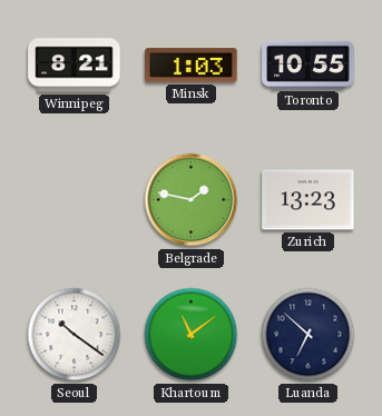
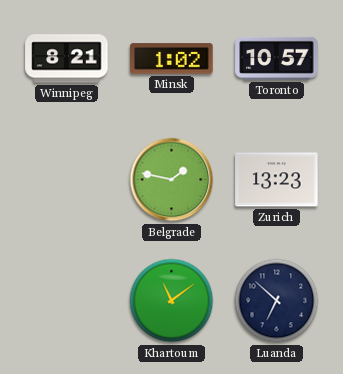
Minsk: 1:03 -> 1:02 (172, 59)
Toronto: 10:55 -> 10:57 (277, 58)
Seoul: 10:21 -> none (75, 335)
